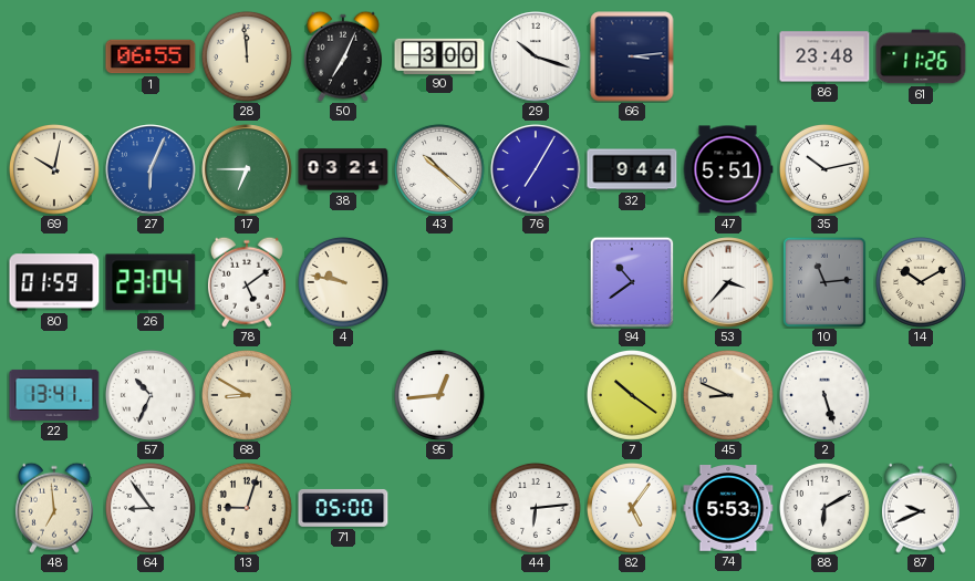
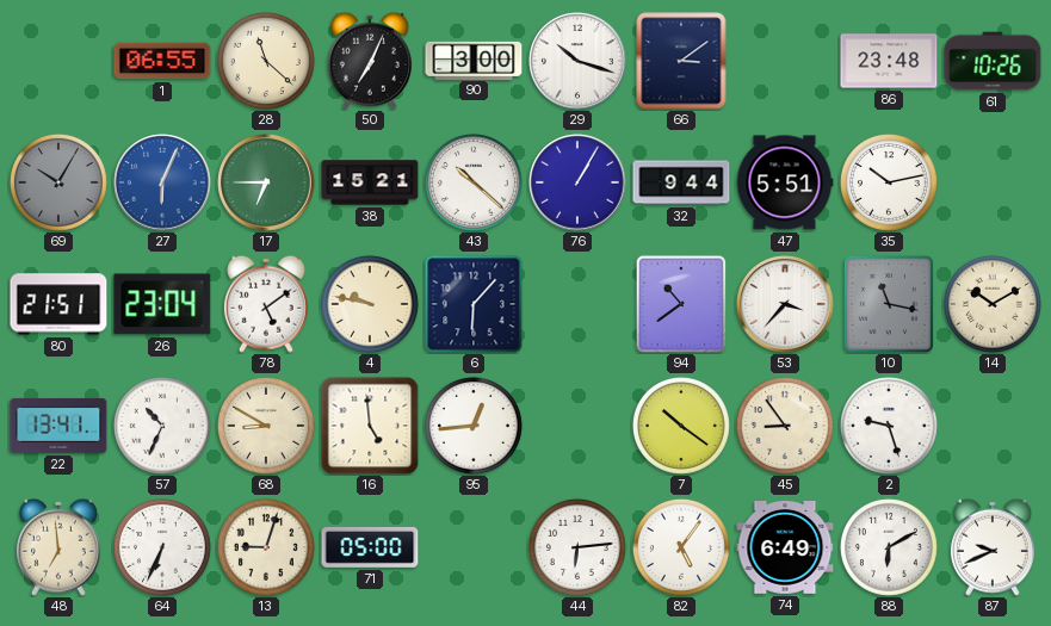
28: 11:59 -> 11:22 (266, 61)
66: 3:14 -> 3:09 (681, 61)
61: 11:26 -> 10:26 (993, 61)
69: 10:02 -> 10:05 (58, 182)
69 dial: cream -> grey (58, 182)
38: 03:21 -> 15:21 (370, 182)
76: 7:05 -> 1:05 (577, 182)
80: 01:59 -> 21:51 (58, 304)
6: none -> 6:07 (474, 304)
10: 11:14 -> 11:17 (889, 304)
16: none -> 4:59 (370, 426)
45: 8:49 -> 8:54 (785, 426)
2: 5:27 -> 9:27 (889, 426)
64: 8:54 -> 6:34 (162, 547)
74: 5:53 -> 6:49 (785, 548)
